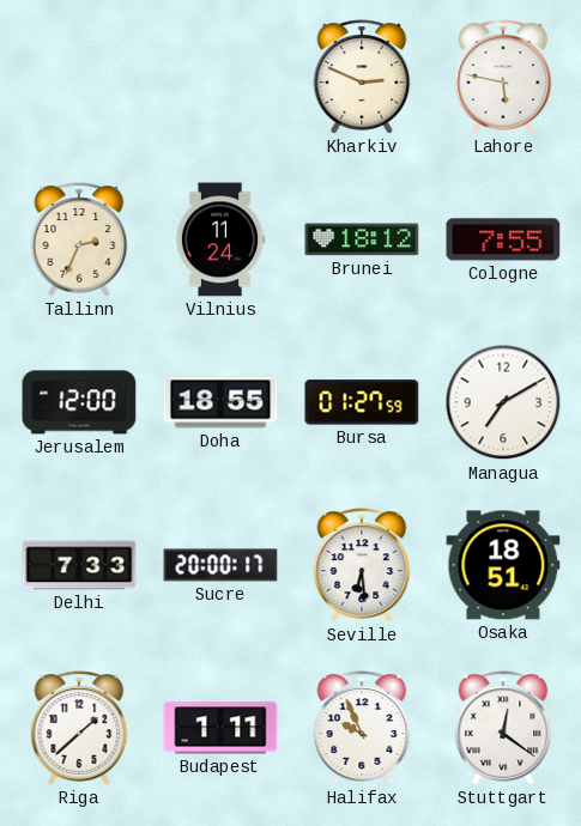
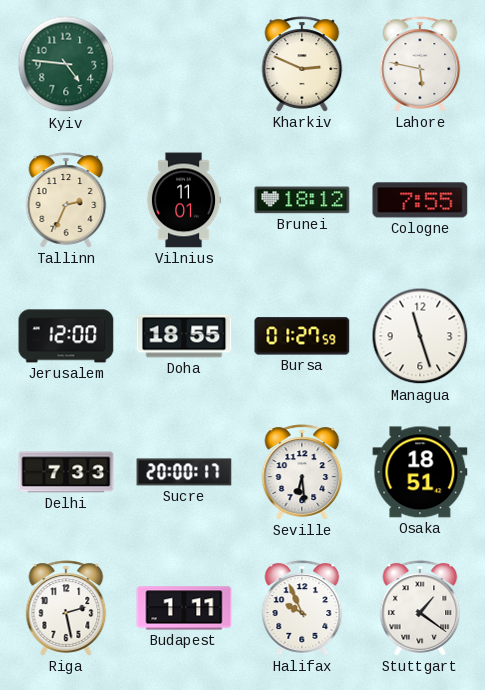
Kyiv: none -> 4:46 (66, 64)
Vilnius: 11:24 -> 11:01 (184, 200)
Managua: 7:10 -> 11:27 (420, 336)
Riga: 1:38 -> 2:28 (66, 608)
Stuttgart: 12:21 -> 1:21 (420, 608)
